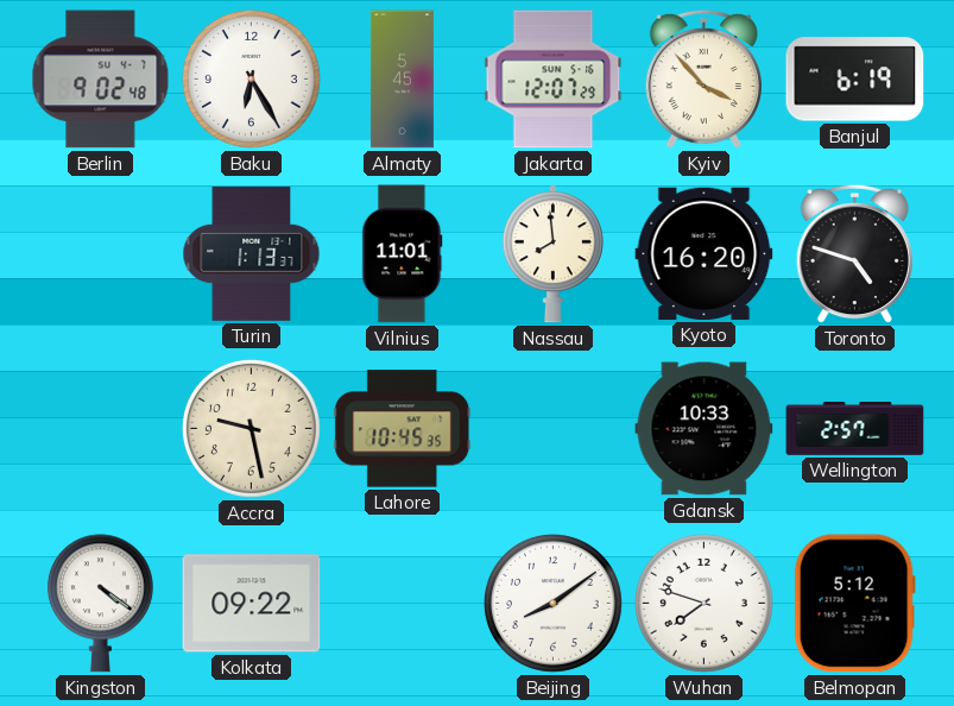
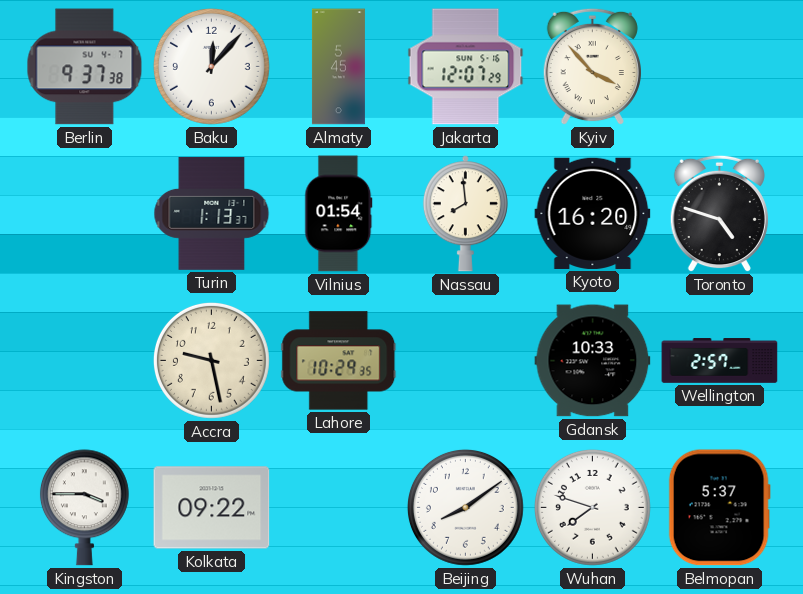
Berlin: 9:02 -> 9:37 (85, 67)
Baku: 6:25 -> 12:07 (211, 66)
Banjul: 6:19 -> none (855, 80)
Vilnius: 11:01 -> 01:54 (339, 214)
Lahore: 10:45 -> 10:29 (339, 361)
Kingston: 4:21 -> 3:45 (84, 508)
Belmopan: 5:12 -> 5:37 (719, 508)
